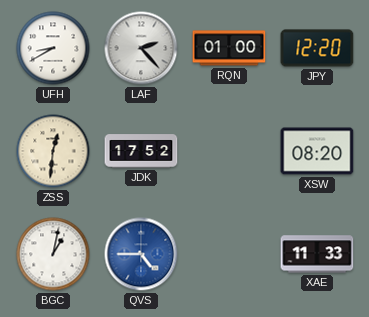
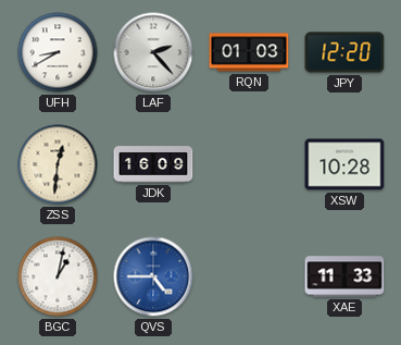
RQN: 01:00 -> 01:03 (249, 52)
JDK: 17:52 -> 16:09 (153, 164)
XSW: 08:20 -> 10:28 (344, 164)
